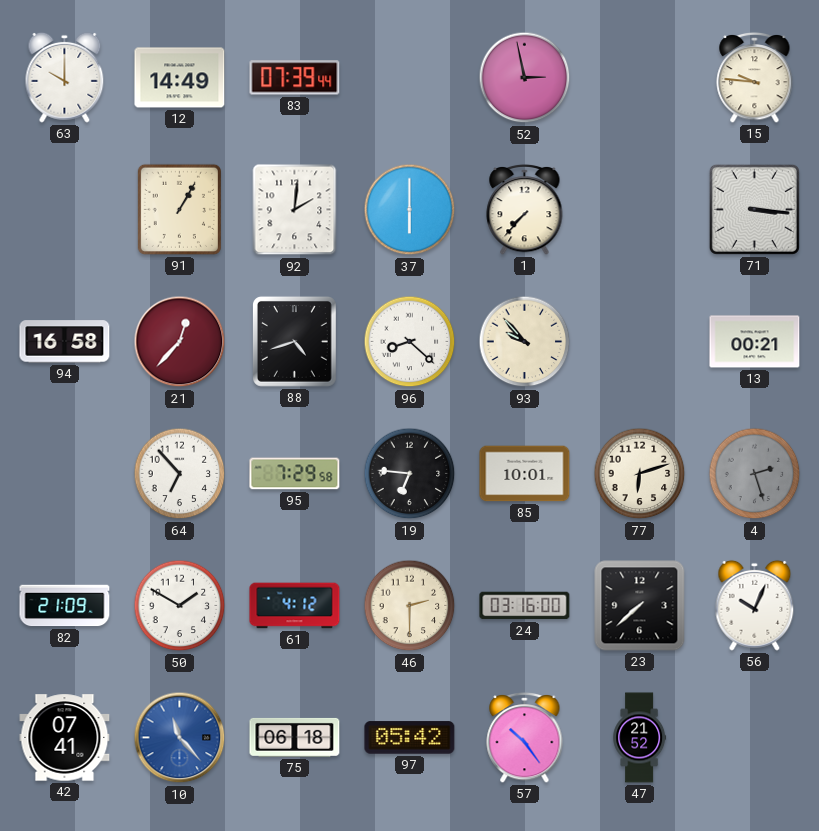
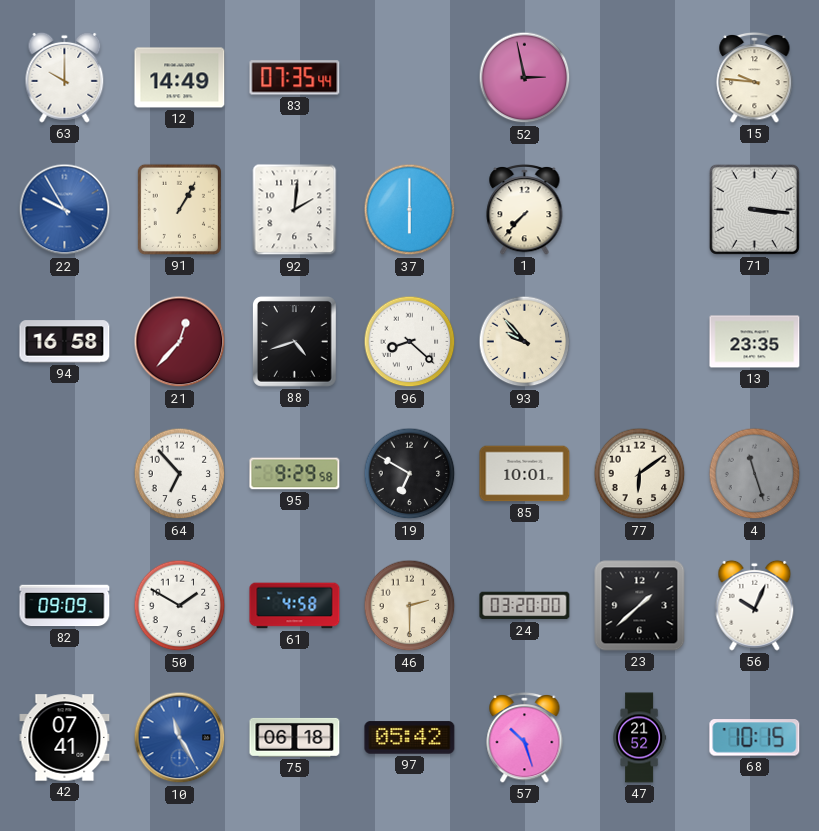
83: 07:39 -> 07:35 (295, 78)
22: none -> 9:55 (65, 210)
13: 00:21 -> 23:35 (755, 342)
95: 7:29 -> 9:29 (295, 474)
19: 6:46 -> 6:50 (410, 474)
77: 6:12 -> 6:09 (640, 474)
4: 2:27 -> 11:27 (755, 474)
82: 21:09 -> 09:09 (65, 606)
61: 4:12 -> 4:58 (295, 606)
24: 03:16 -> 03:20 (525, 606)
23: 7:38 -> 1:38 (640, 606)
10: 11:23 -> 11:25 (180, 738)
57: 10:24 -> 10:27 (525, 737)
68: none -> 10:15 (755, 738)
